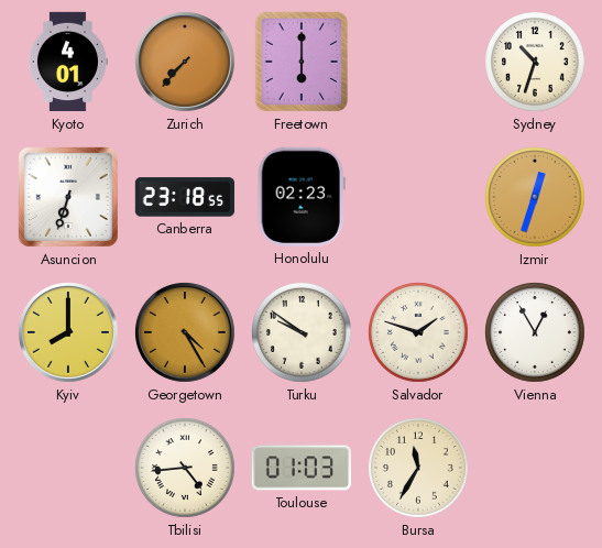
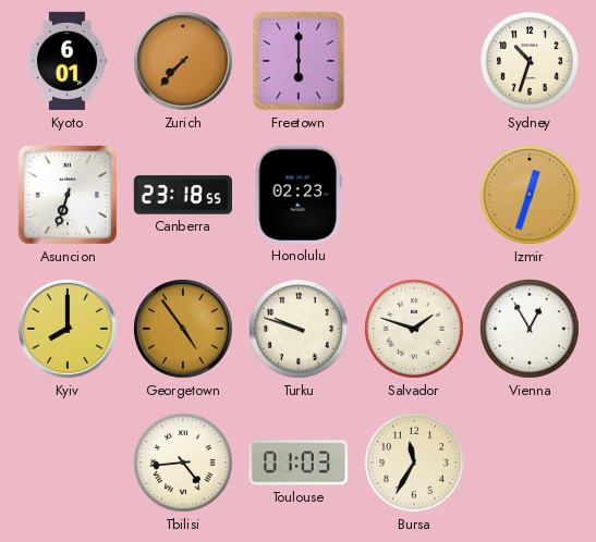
Kyoto: 4:01 -> 6:01 (66, 61)
Georgetown: 4:25 -> 4:54 (183, 329)
Turku: 9:51 -> 9:48 (300, 330)
